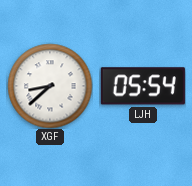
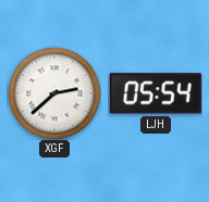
XGF: 8:38 -> 2:38 (54, 93)
